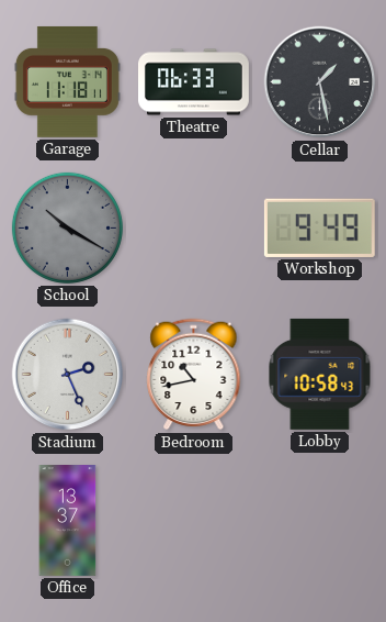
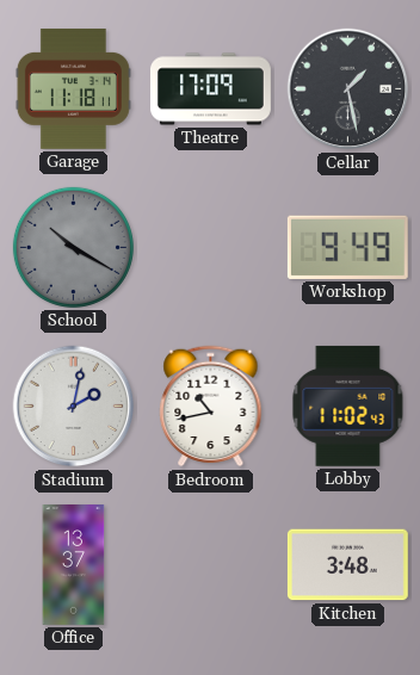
Theatre: 06:33 -> 17:09 (211, 89)
Stadium: 2:26 -> 2:02 (74, 407)
Lobby: 10:58 -> 11:02 (348, 405)
Kitchen: none -> 3:48 (347, 565)
